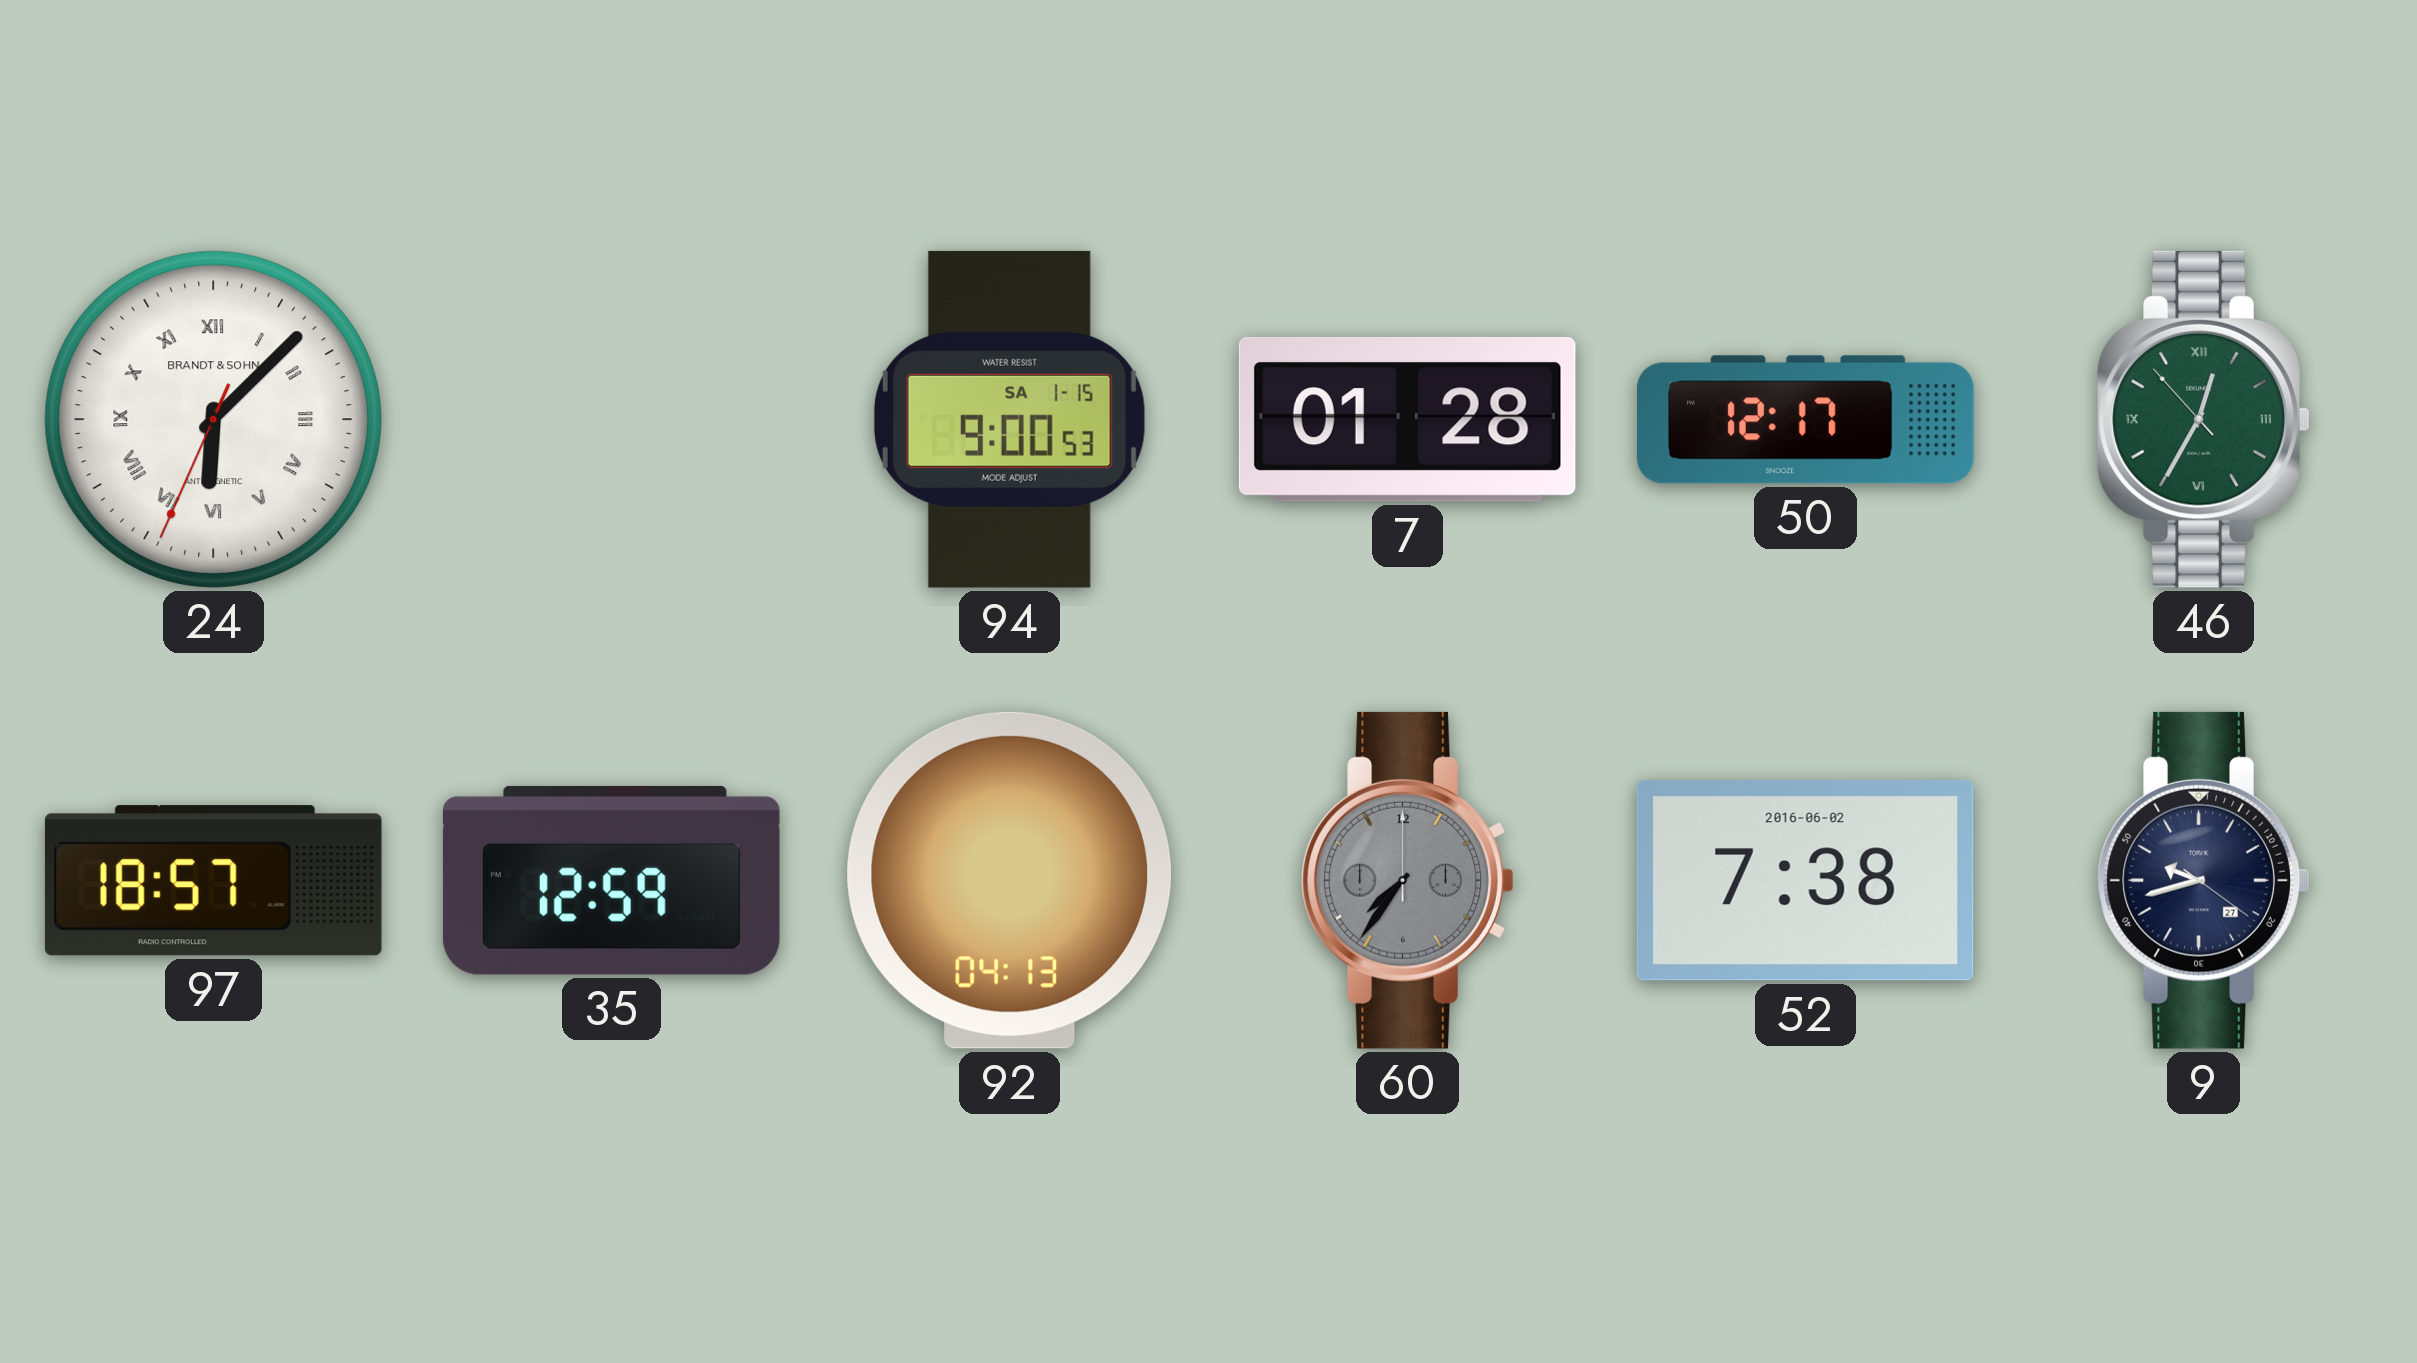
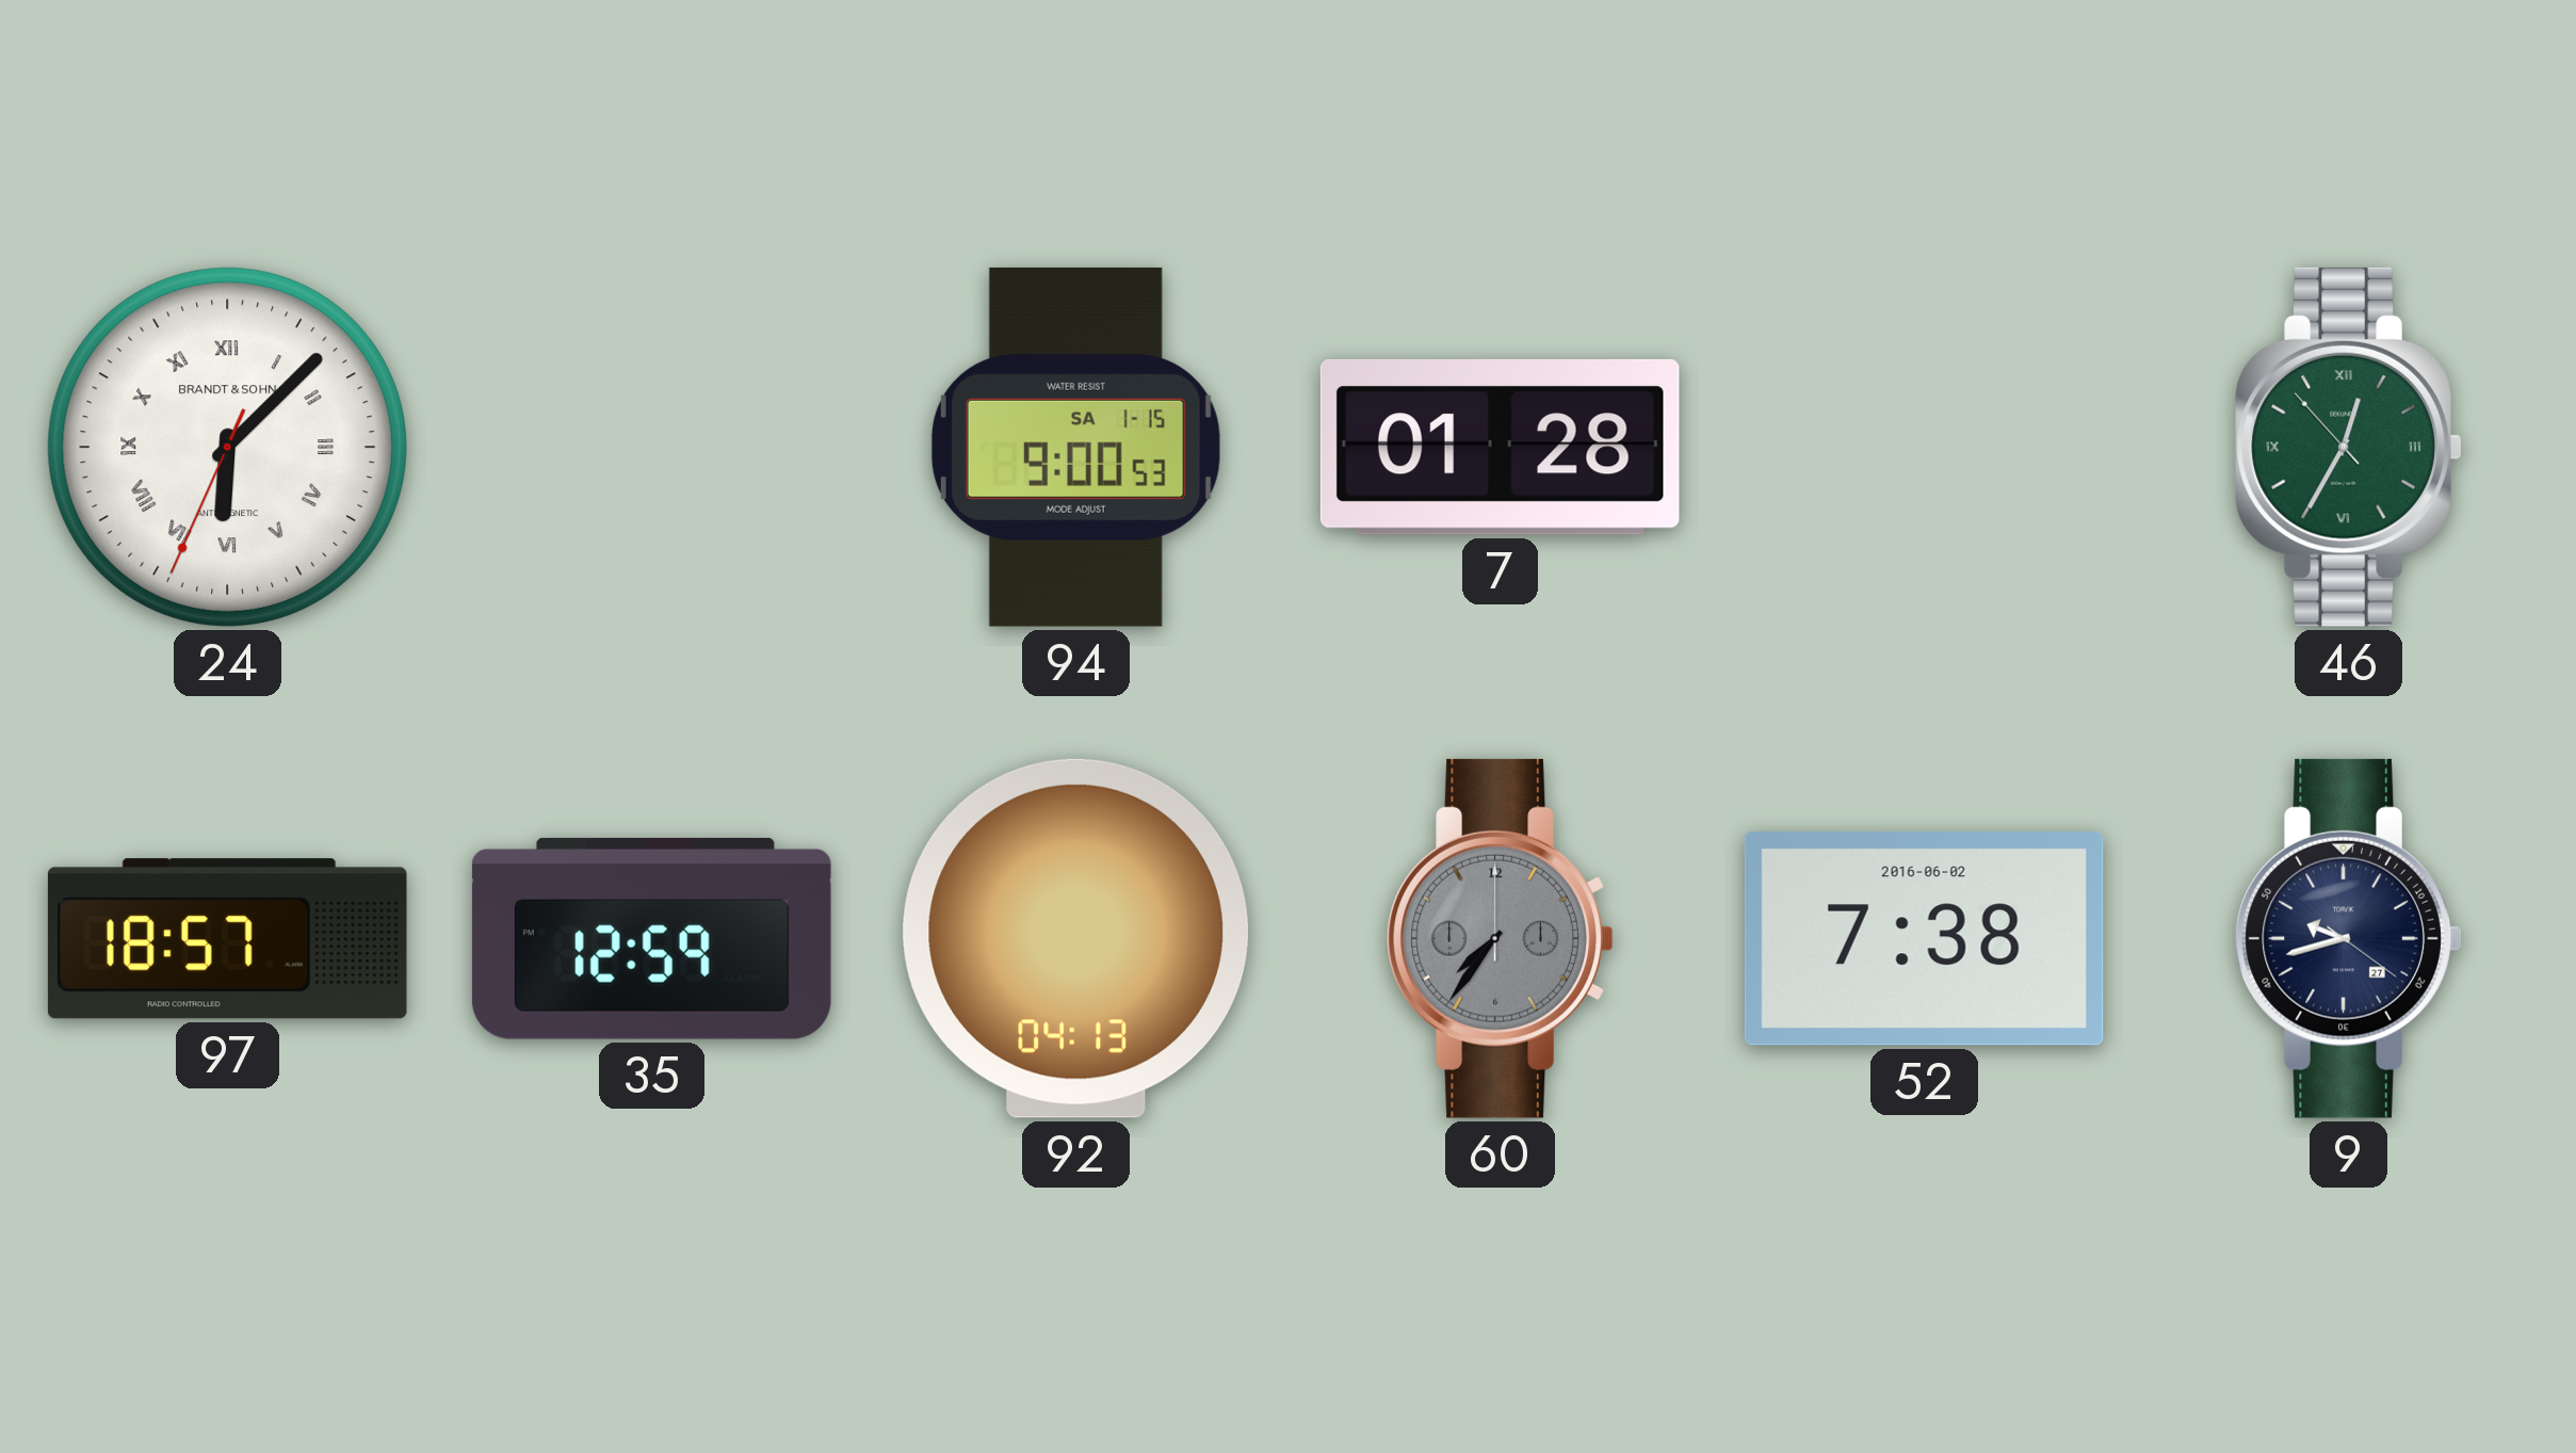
50: 12:17 -> none (1805, 420)
